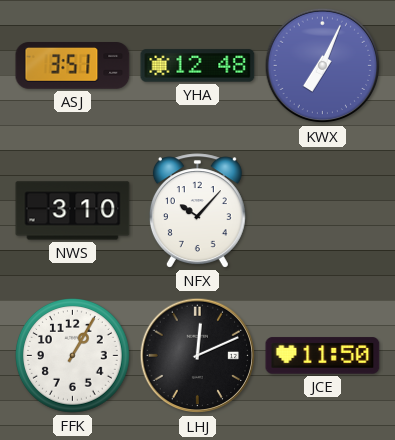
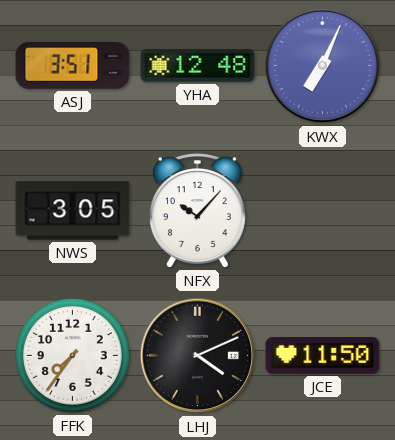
NWS: 3:10 -> 3:05 (73, 211)
FFK: 1:05 -> 7:36 (73, 356)
LHJ: 12:11 -> 4:11 (198, 356)
